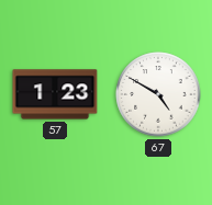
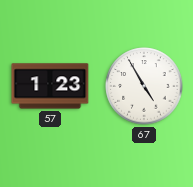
67: 4:50 -> 4:55 (144, 86)
